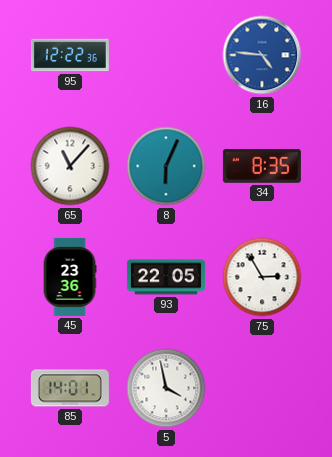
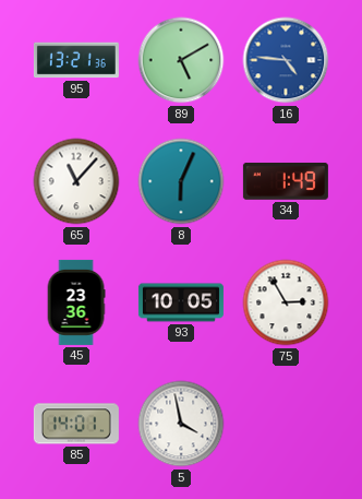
95: 12:22 -> 13:21 (76, 60)
89: none -> 5:10 (181, 60)
34: 8:35 -> 1:49 (286, 181)
93: 22:05 -> 10:05 (181, 302)
